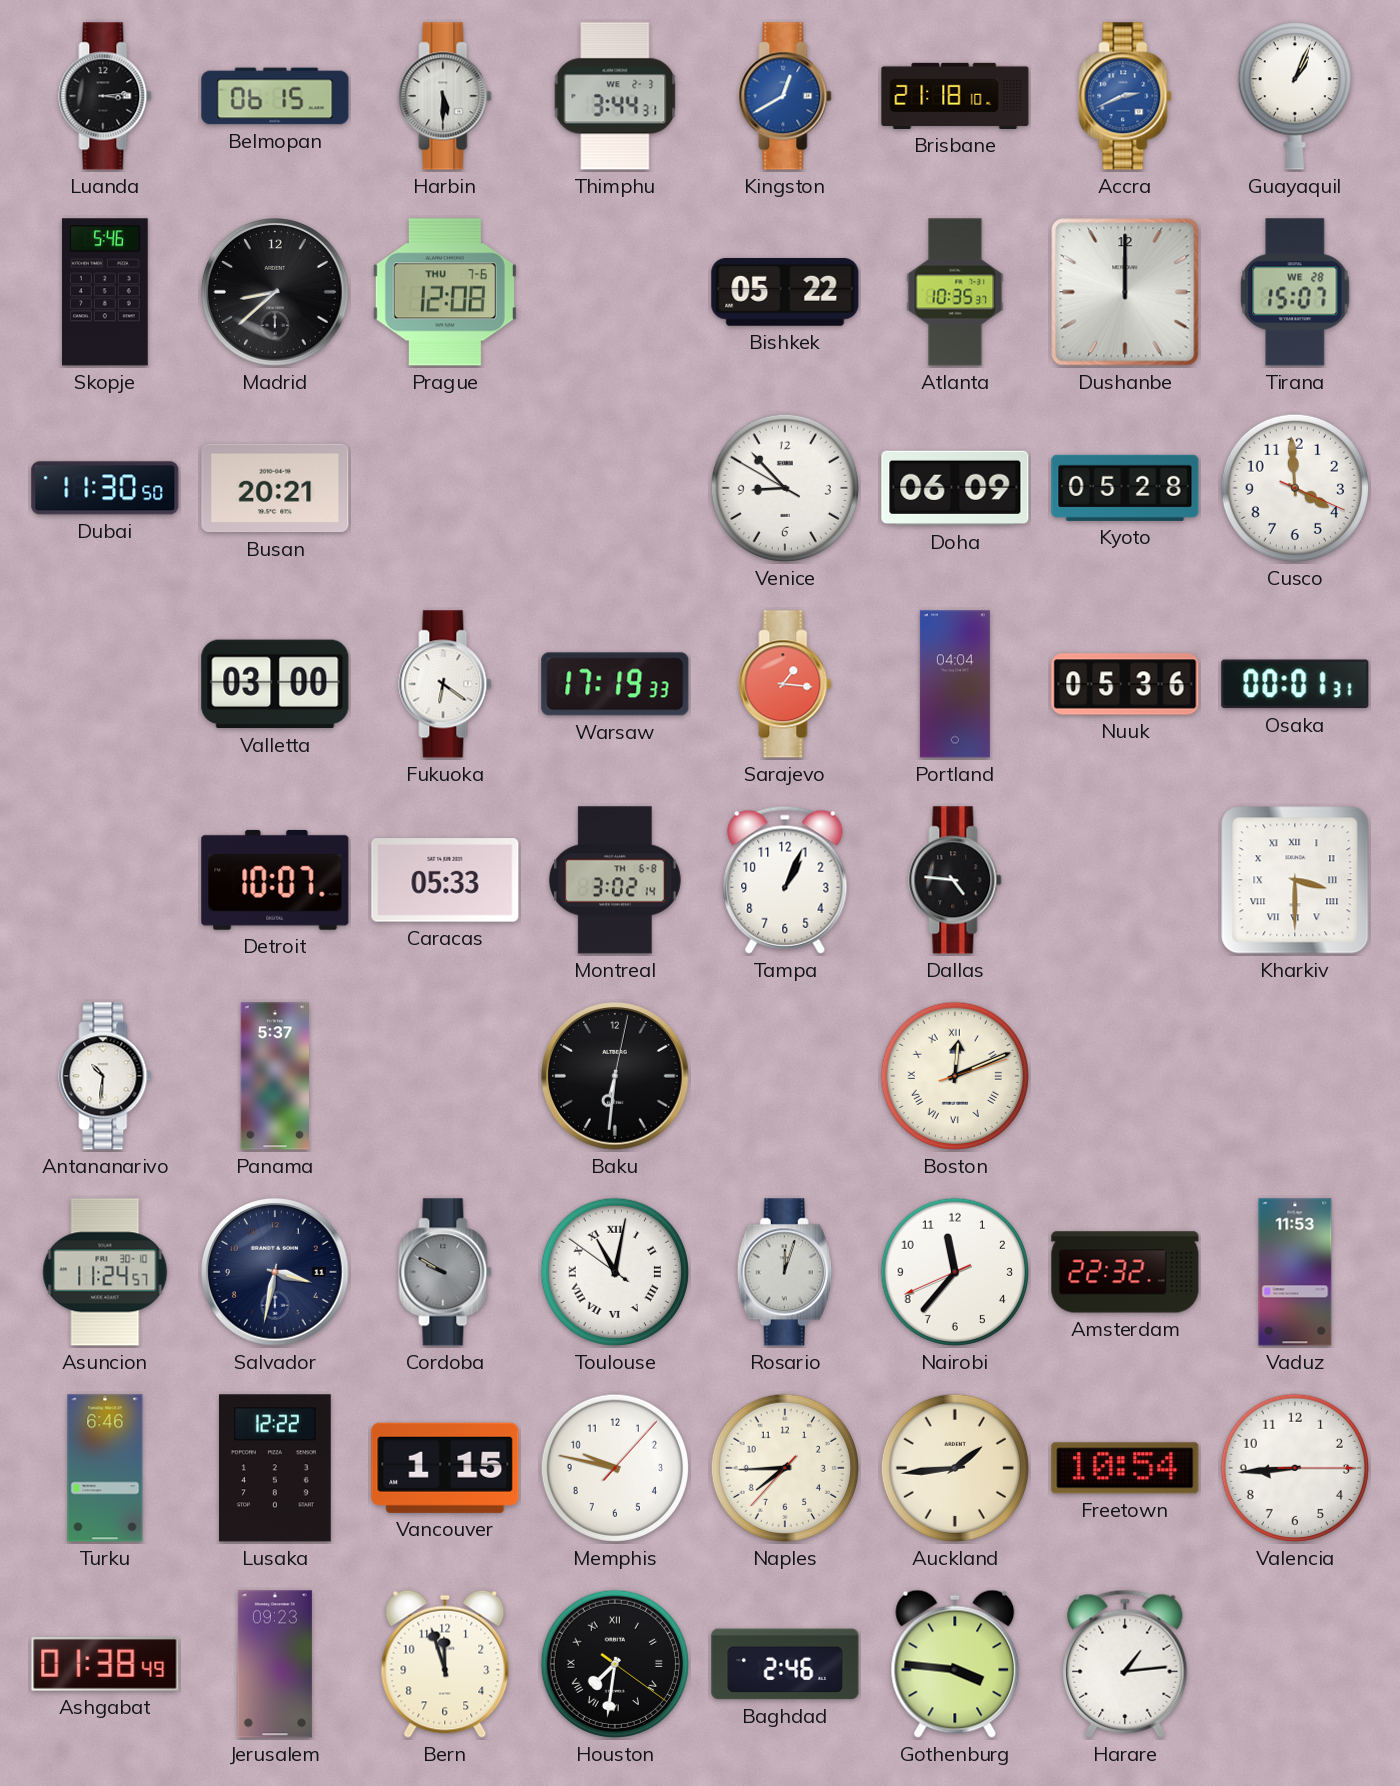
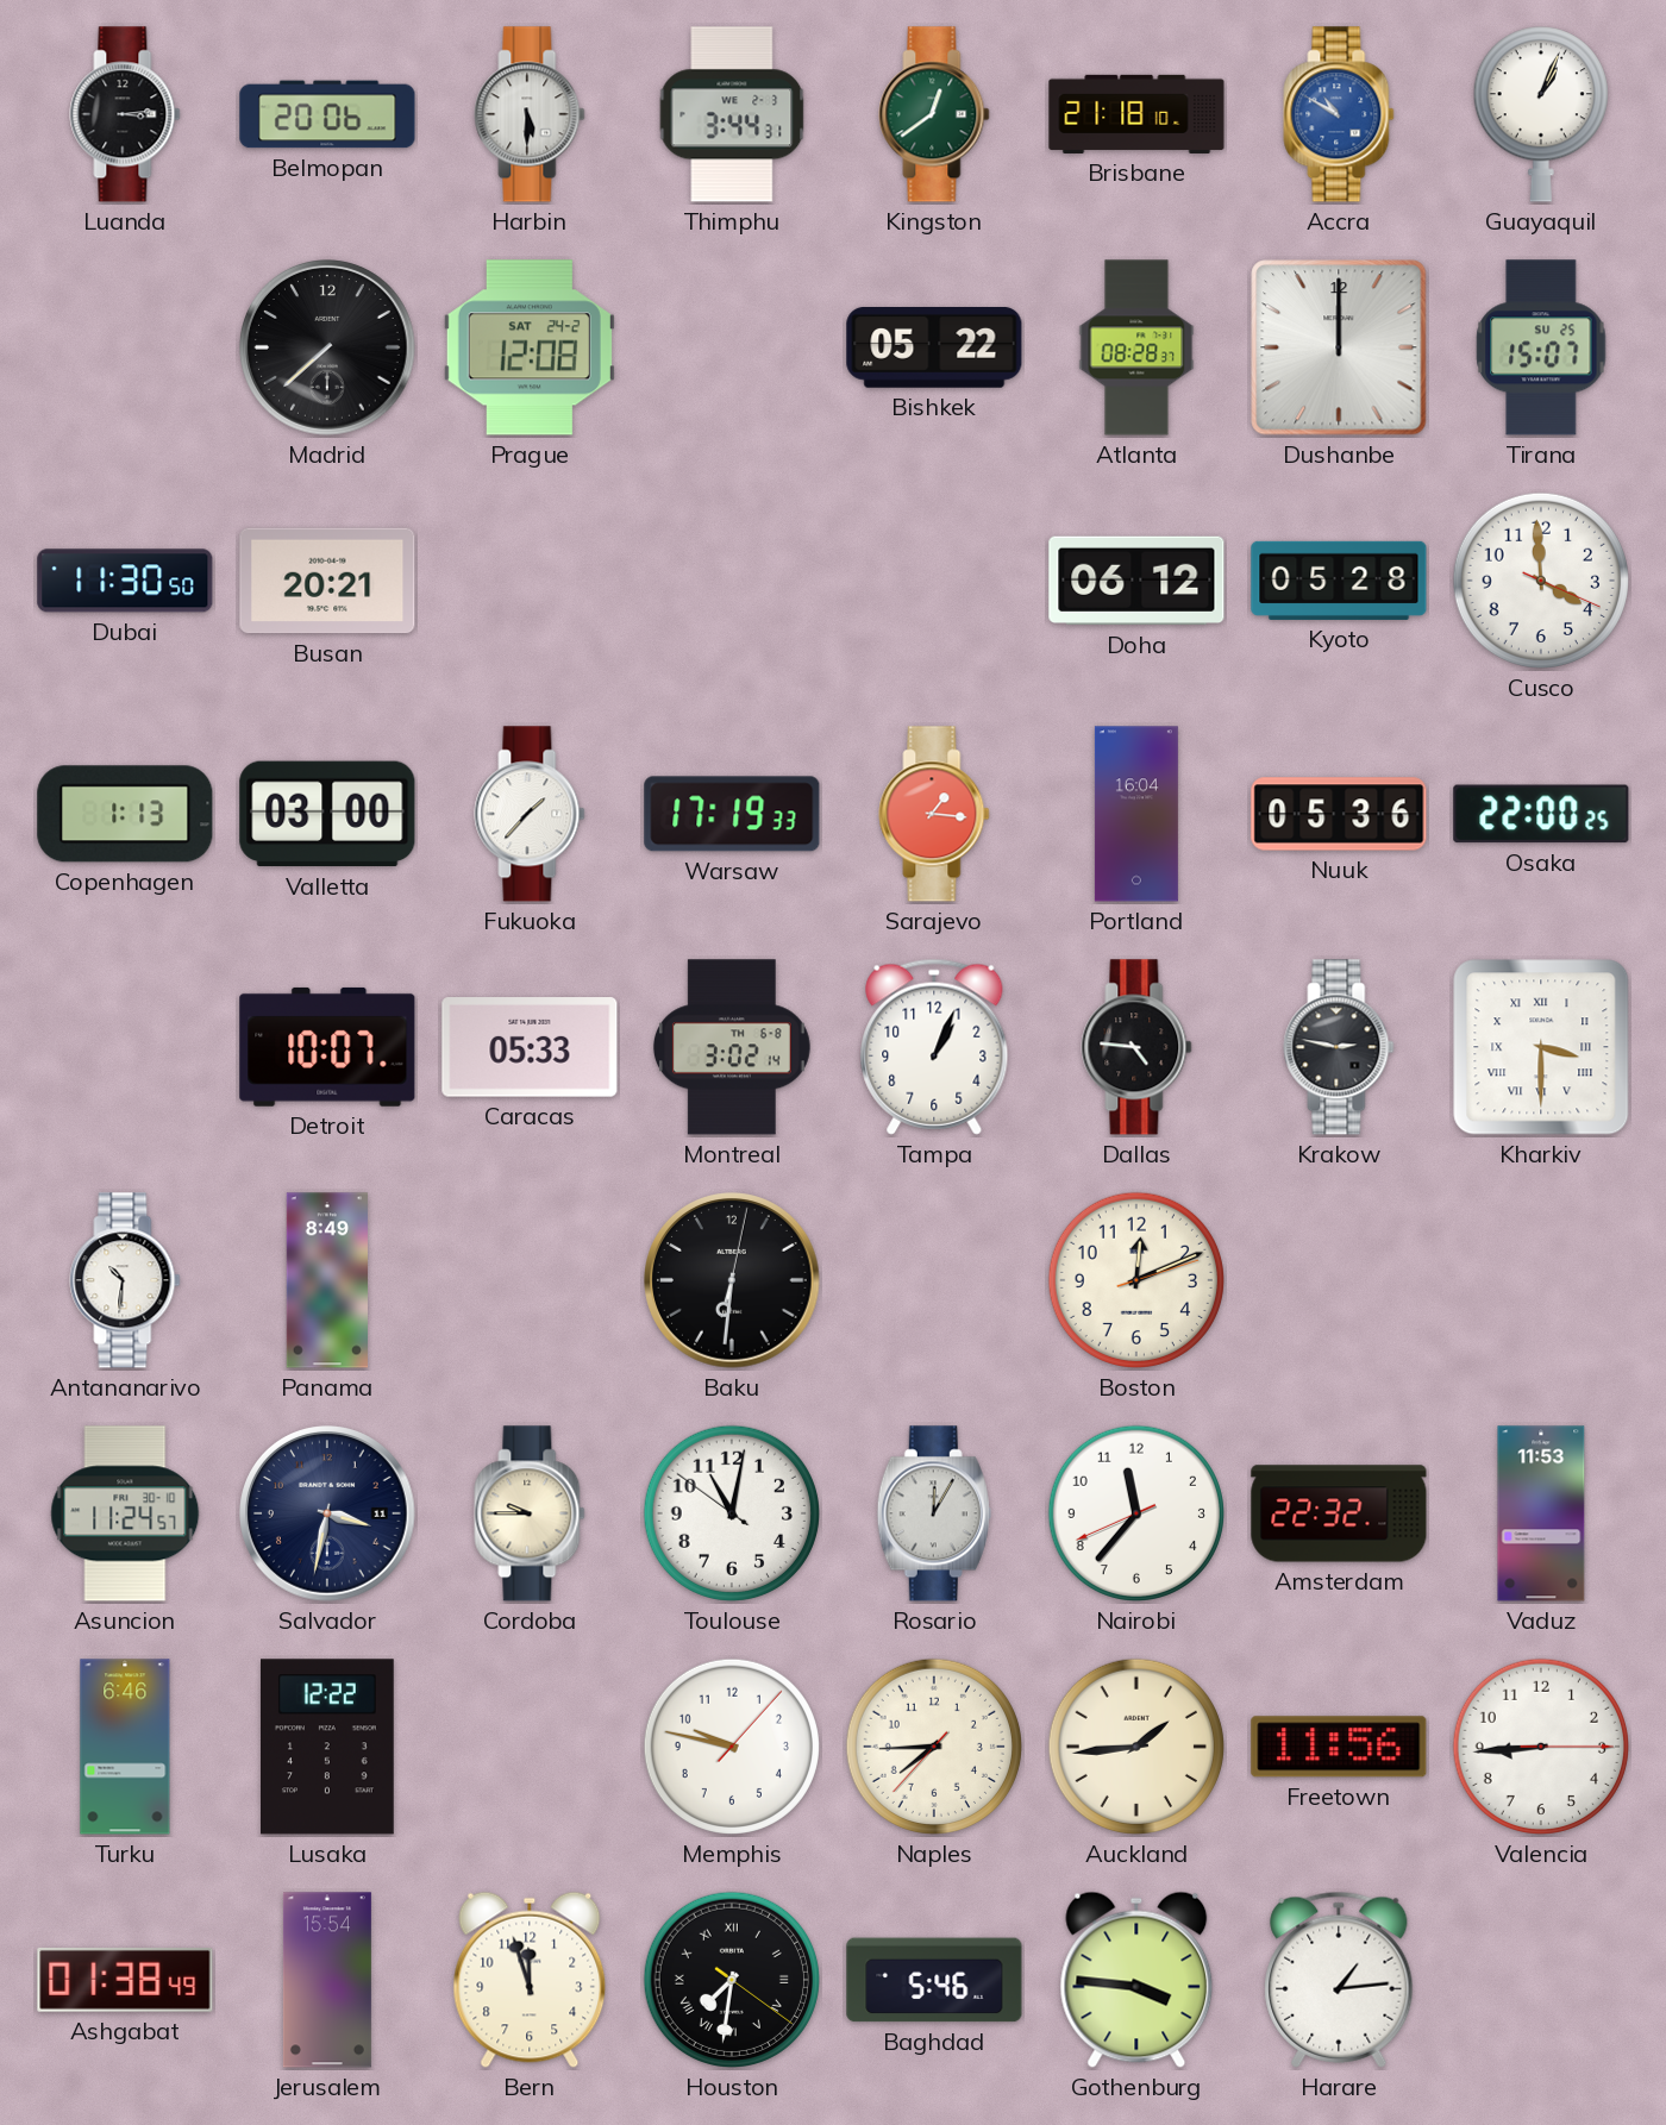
Belmopan: 06:15 -> 20:06 (327, 114)
Kingston: 12:40 -> 12:39 (934, 114)
Kingston dial: blue -> green (934, 114)
Accra: 2:41 -> 10:50 (1339, 114)
Skopje: 5:46 -> none (106, 292)
Madrid: 8:38 -> 7:38 (327, 347)
Prague date: THU 7-6 -> SAT 24-2 (530, 347)
Atlanta: 10:35 -> 08:28 (1136, 347)
Tirana date: WE 28 -> SU 25 (1541, 347)
Venice: 8:52 -> none (785, 488)
Doha: 06:09 -> 06:12 (1136, 581)
Copenhagen: none -> 1:13 (125, 814)
Fukuoka: 6:21 -> 1:37 (530, 814)
Portland: 04:04 -> 16:04 (1136, 814)
Osaka: 00:01 -> 22:00 (1541, 814)
Krakow: none -> 2:47 (1339, 1047)
Panama: 5:37 -> 8:49 (326, 1280)
Boston numerals: Roman -> Arabic (1136, 1280)
Cordoba: 9:50 -> 9:45 (530, 1513)
Cordoba dial: grey -> cream (530, 1513)
Toulouse numerals: Roman -> Arabic (732, 1513)
Rosario: 12:03 -> 12:05 (934, 1513)
Vancouver: 1:15 -> none (445, 1468)
Freetown: 10:54 -> 11:56 (1339, 1747)
Jerusalem: 09:23 -> 15:54 (327, 1980)
Baghdad: 2:46 -> 5:46 (934, 1980)
